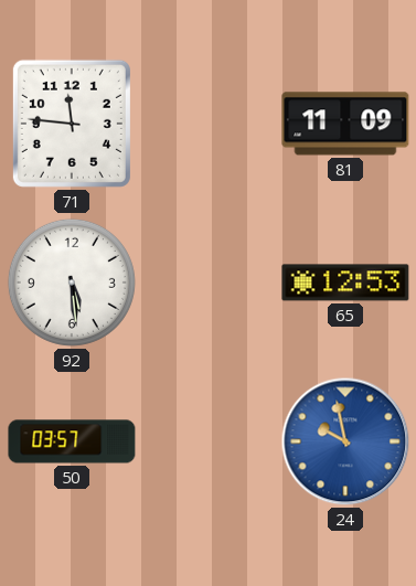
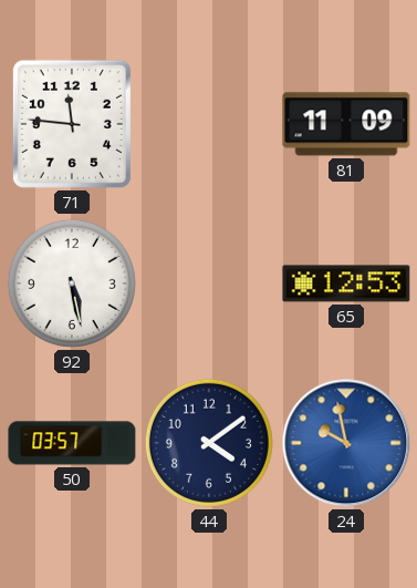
92: 5:29 -> 5:28 (72, 283)
44: none -> 4:09 (209, 443)
